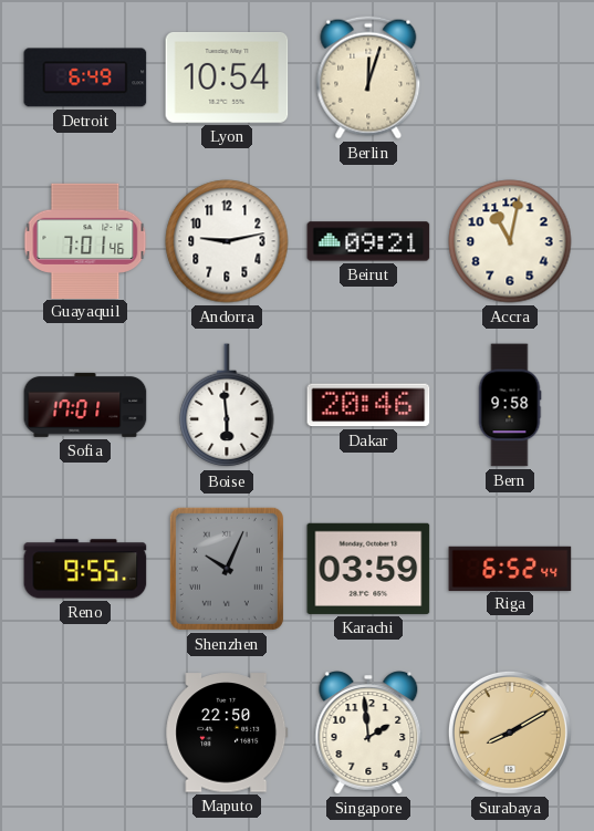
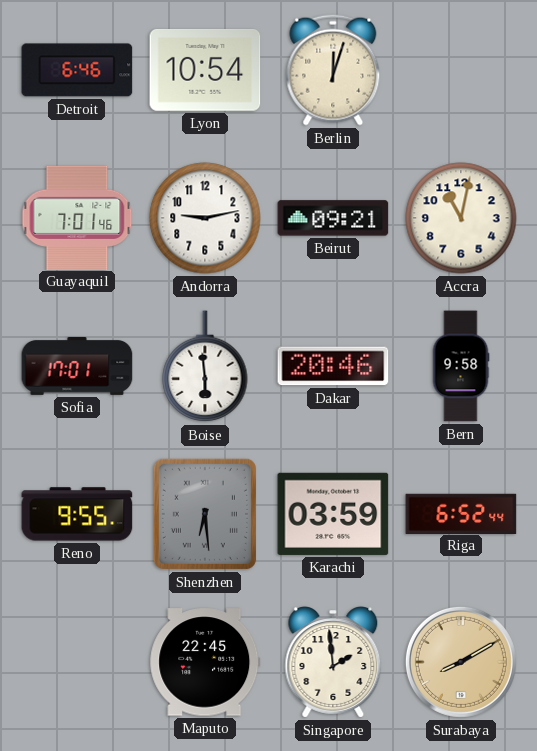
Detroit: 6:49 -> 6:46 (77, 70)
Shenzhen: 10:04 -> 6:29 (205, 514)
Maputo: 22:50 -> 22:45 (205, 662)
